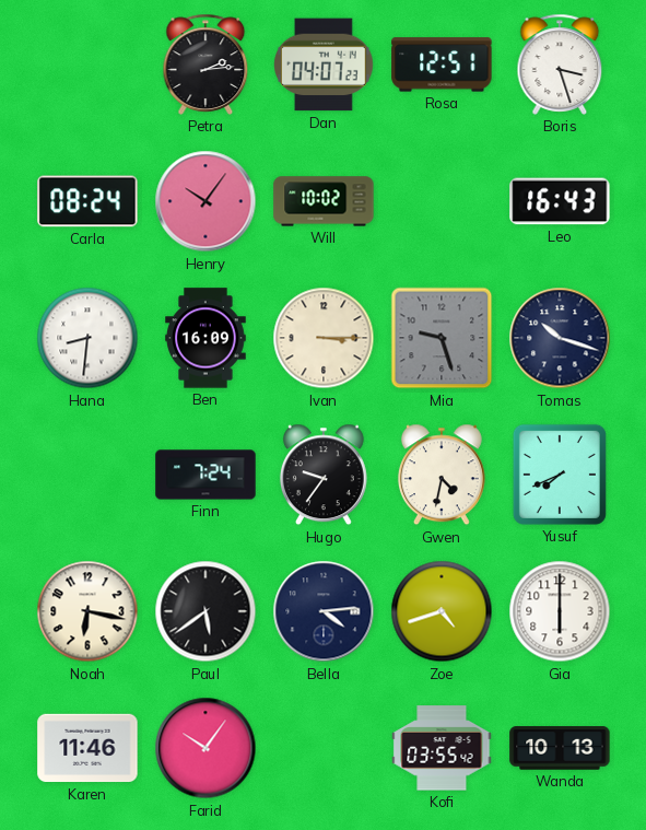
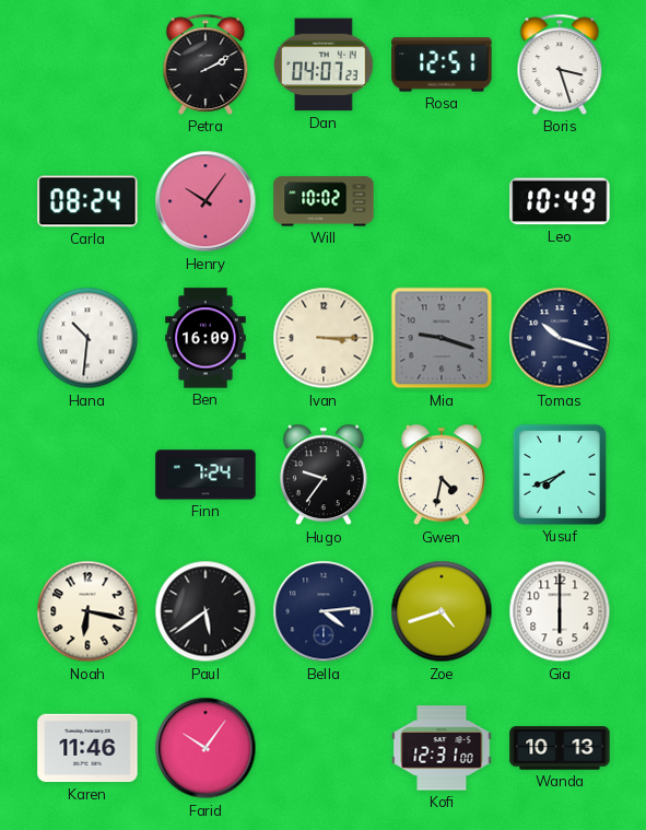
Petra: 2:14 -> 2:10 (205, 65)
Leo: 16:43 -> 10:49 (560, 201)
Hana: 8:31 -> 10:31 (87, 338)
Mia: 9:27 -> 9:18 (442, 338)
Kofi: 03:55 -> 12:31 (442, 748)
